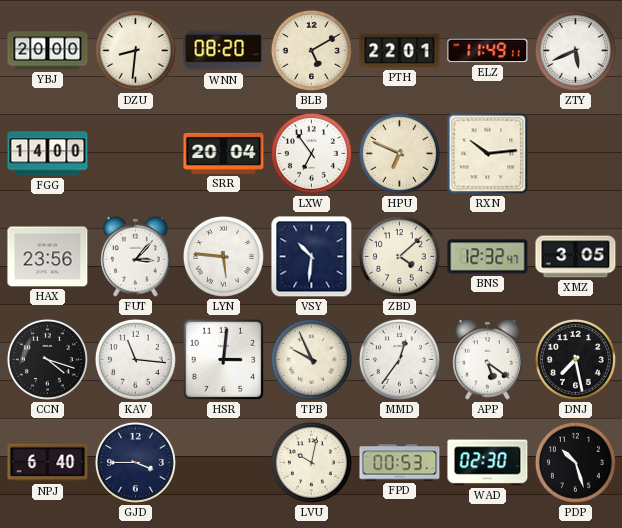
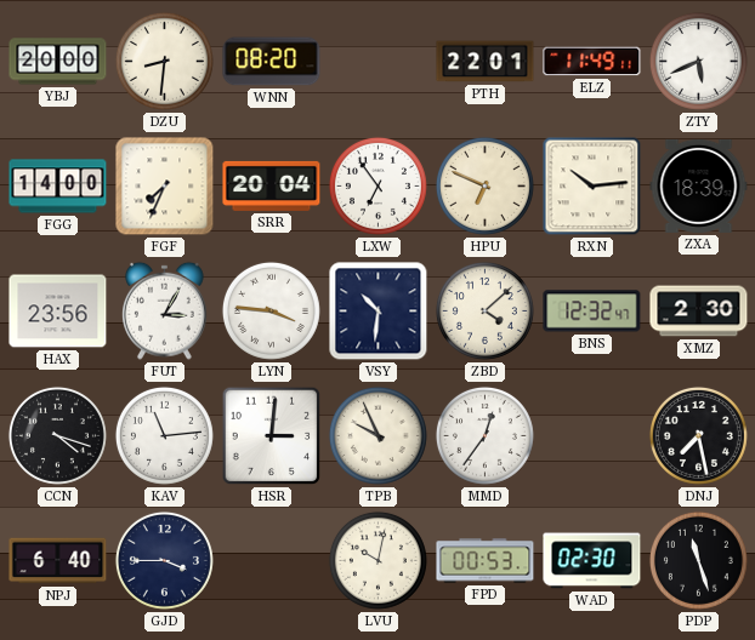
BLB: 5:10 -> none (311, 50)
FGF: none -> 7:34 (165, 187)
ZXA: none -> 18:39 (699, 185)
FUT: 3:07 -> 3:05 (165, 310)
LYN: 5:46 -> 3:46 (271, 310)
XMZ: 3:05 -> 2:30 (699, 312)
KAV: 11:16 -> 11:14 (164, 435)
APP: 5:21 -> none (488, 359)
PDP: 10:27 -> 11:27 (698, 560)
